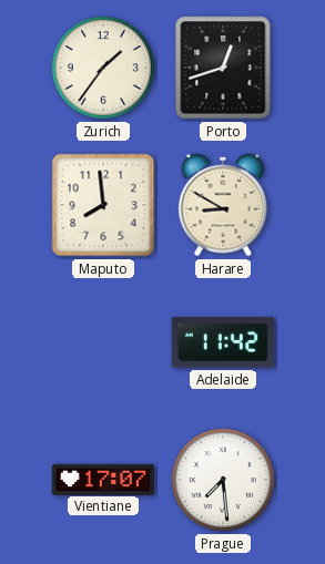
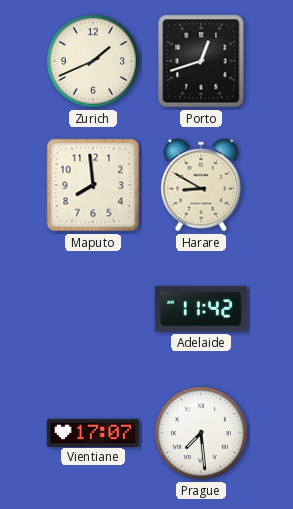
Zurich: 1:36 -> 1:41 (93, 61)
